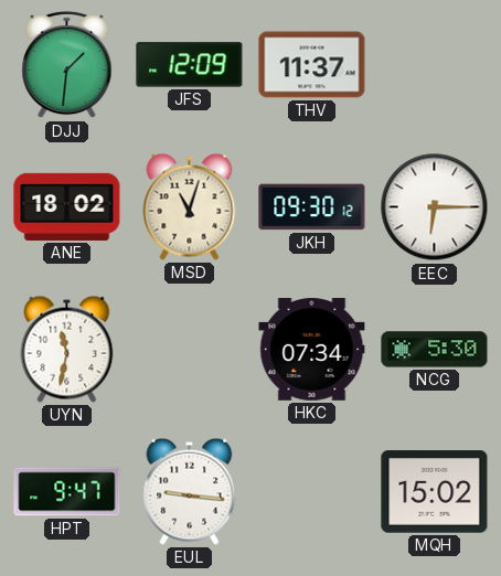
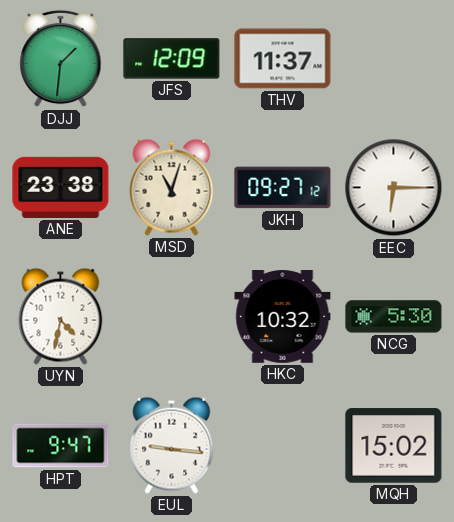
ANE: 18:02 -> 23:38 (61, 187)
JKH: 09:30 -> 09:27 (283, 188)
UYN: 11:32 -> 4:32 (61, 316)
HKC: 07:34 -> 10:32 (283, 317)
